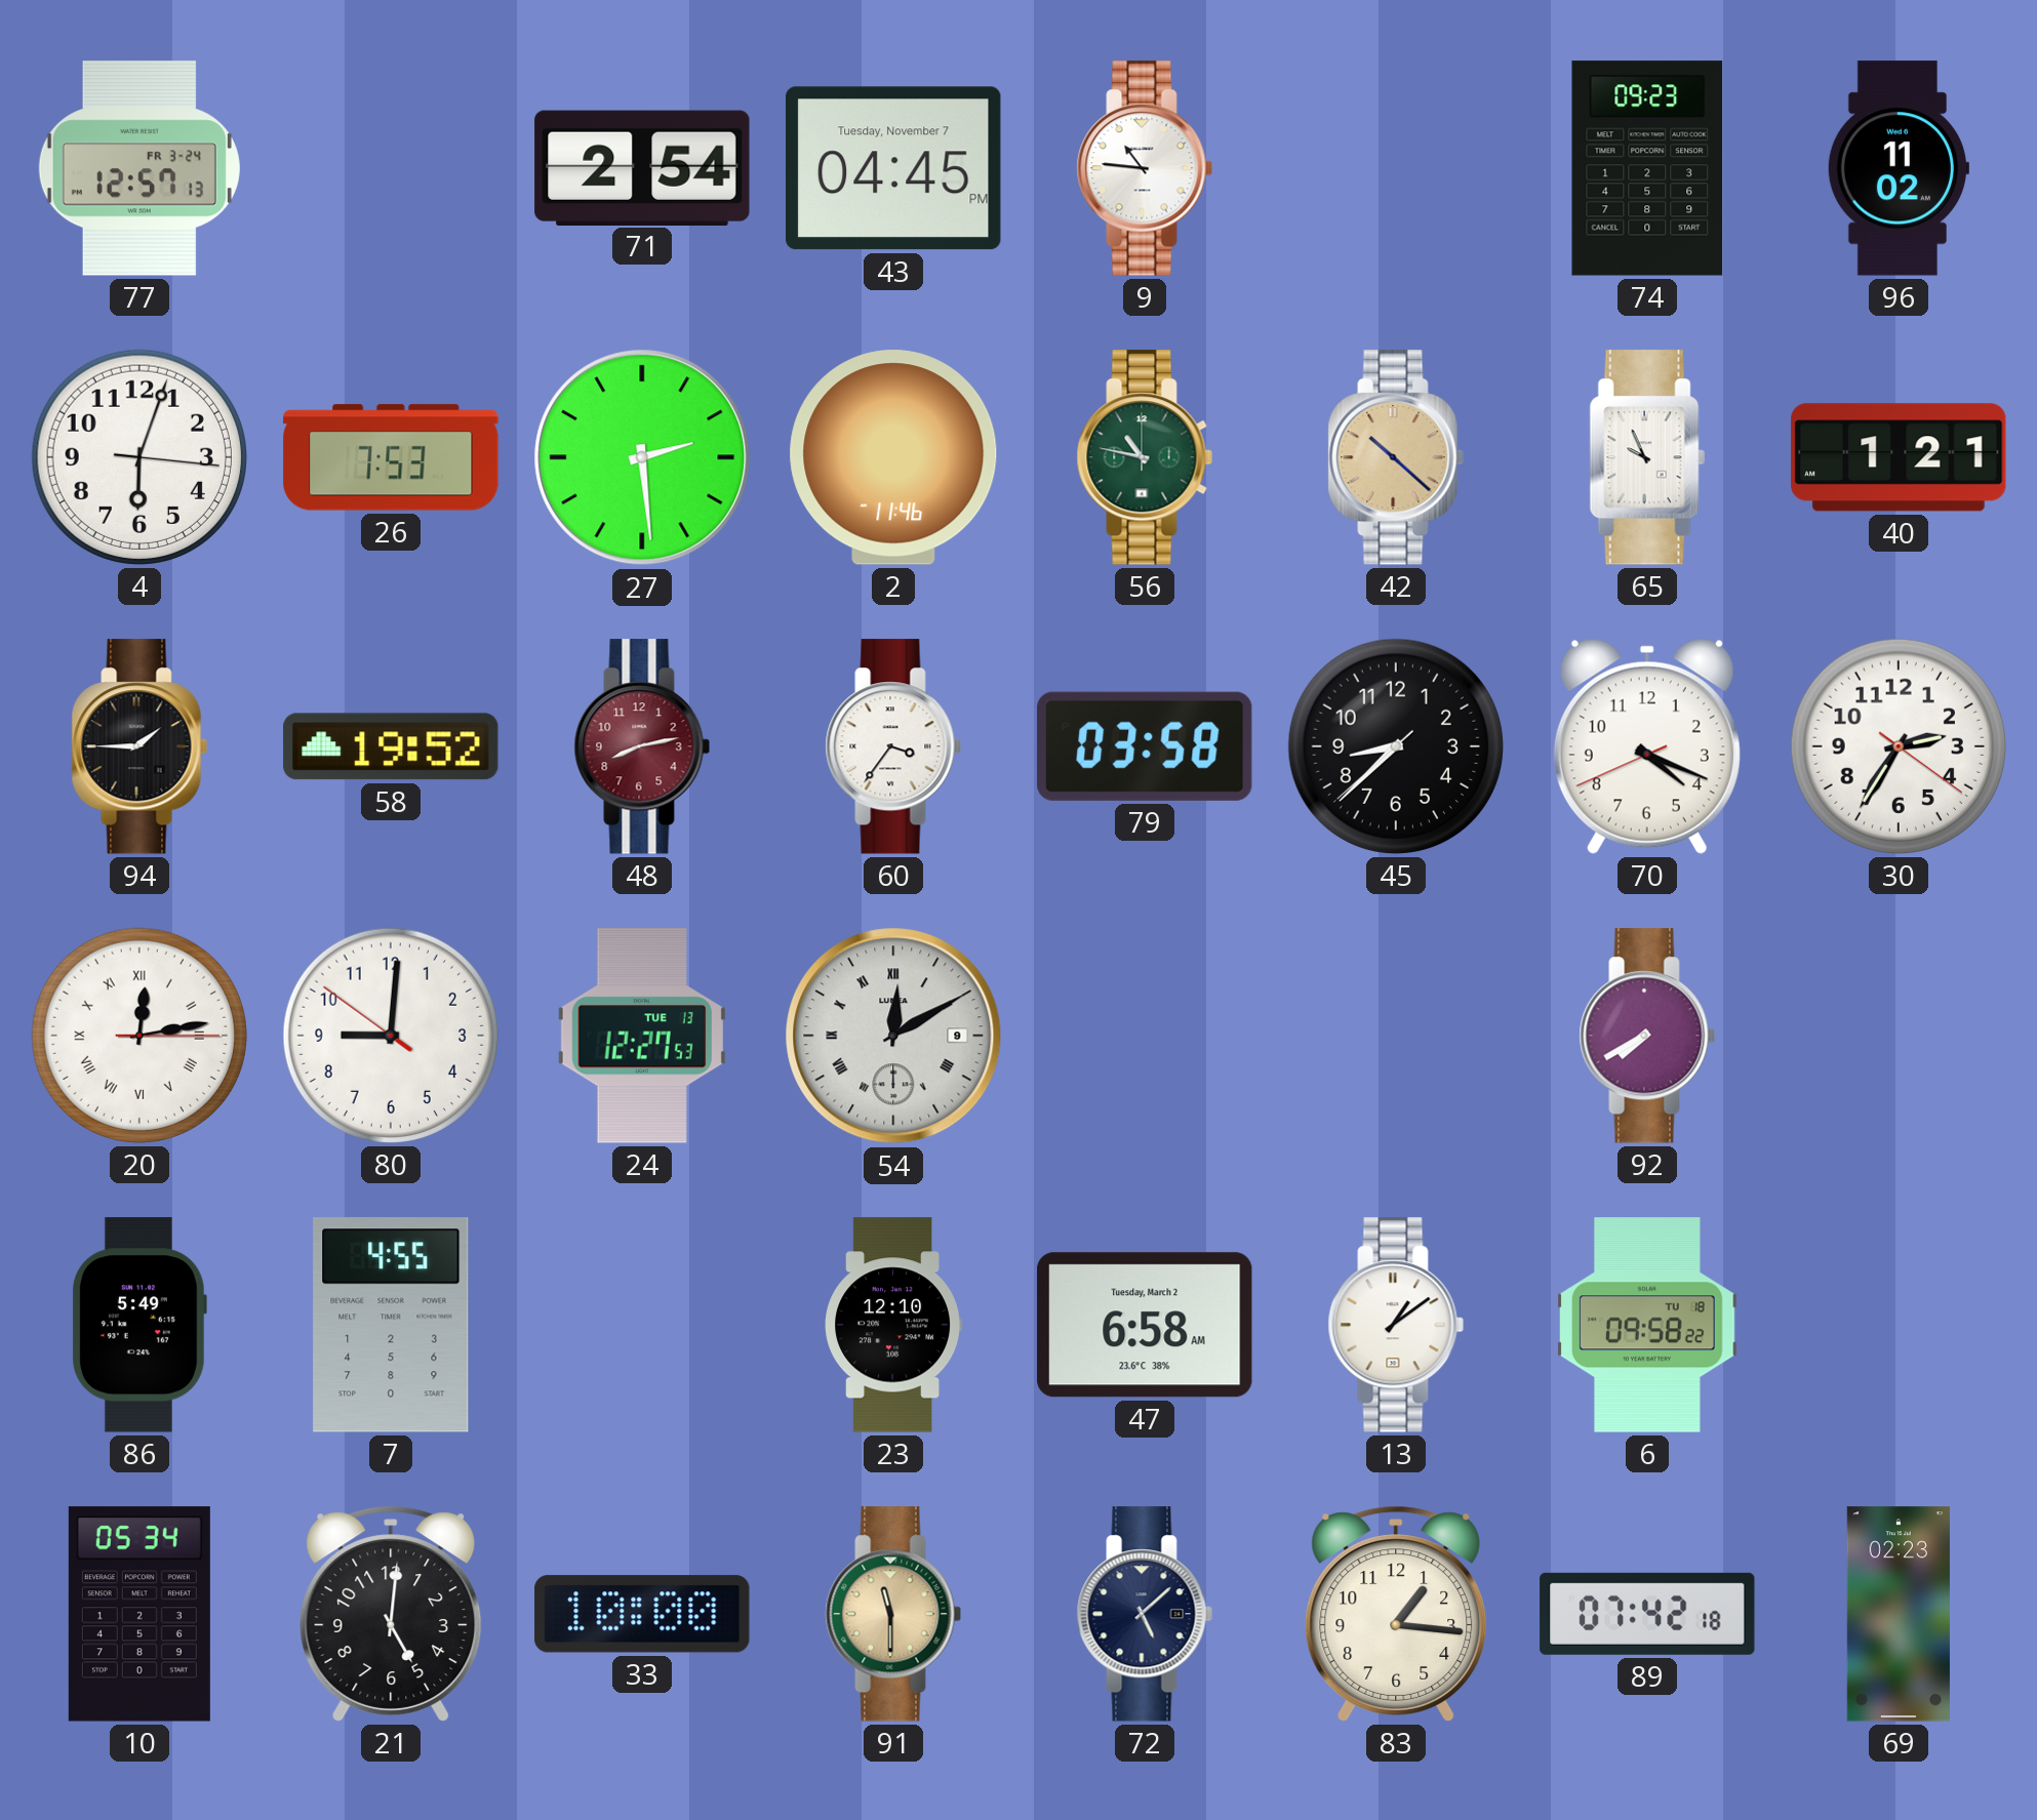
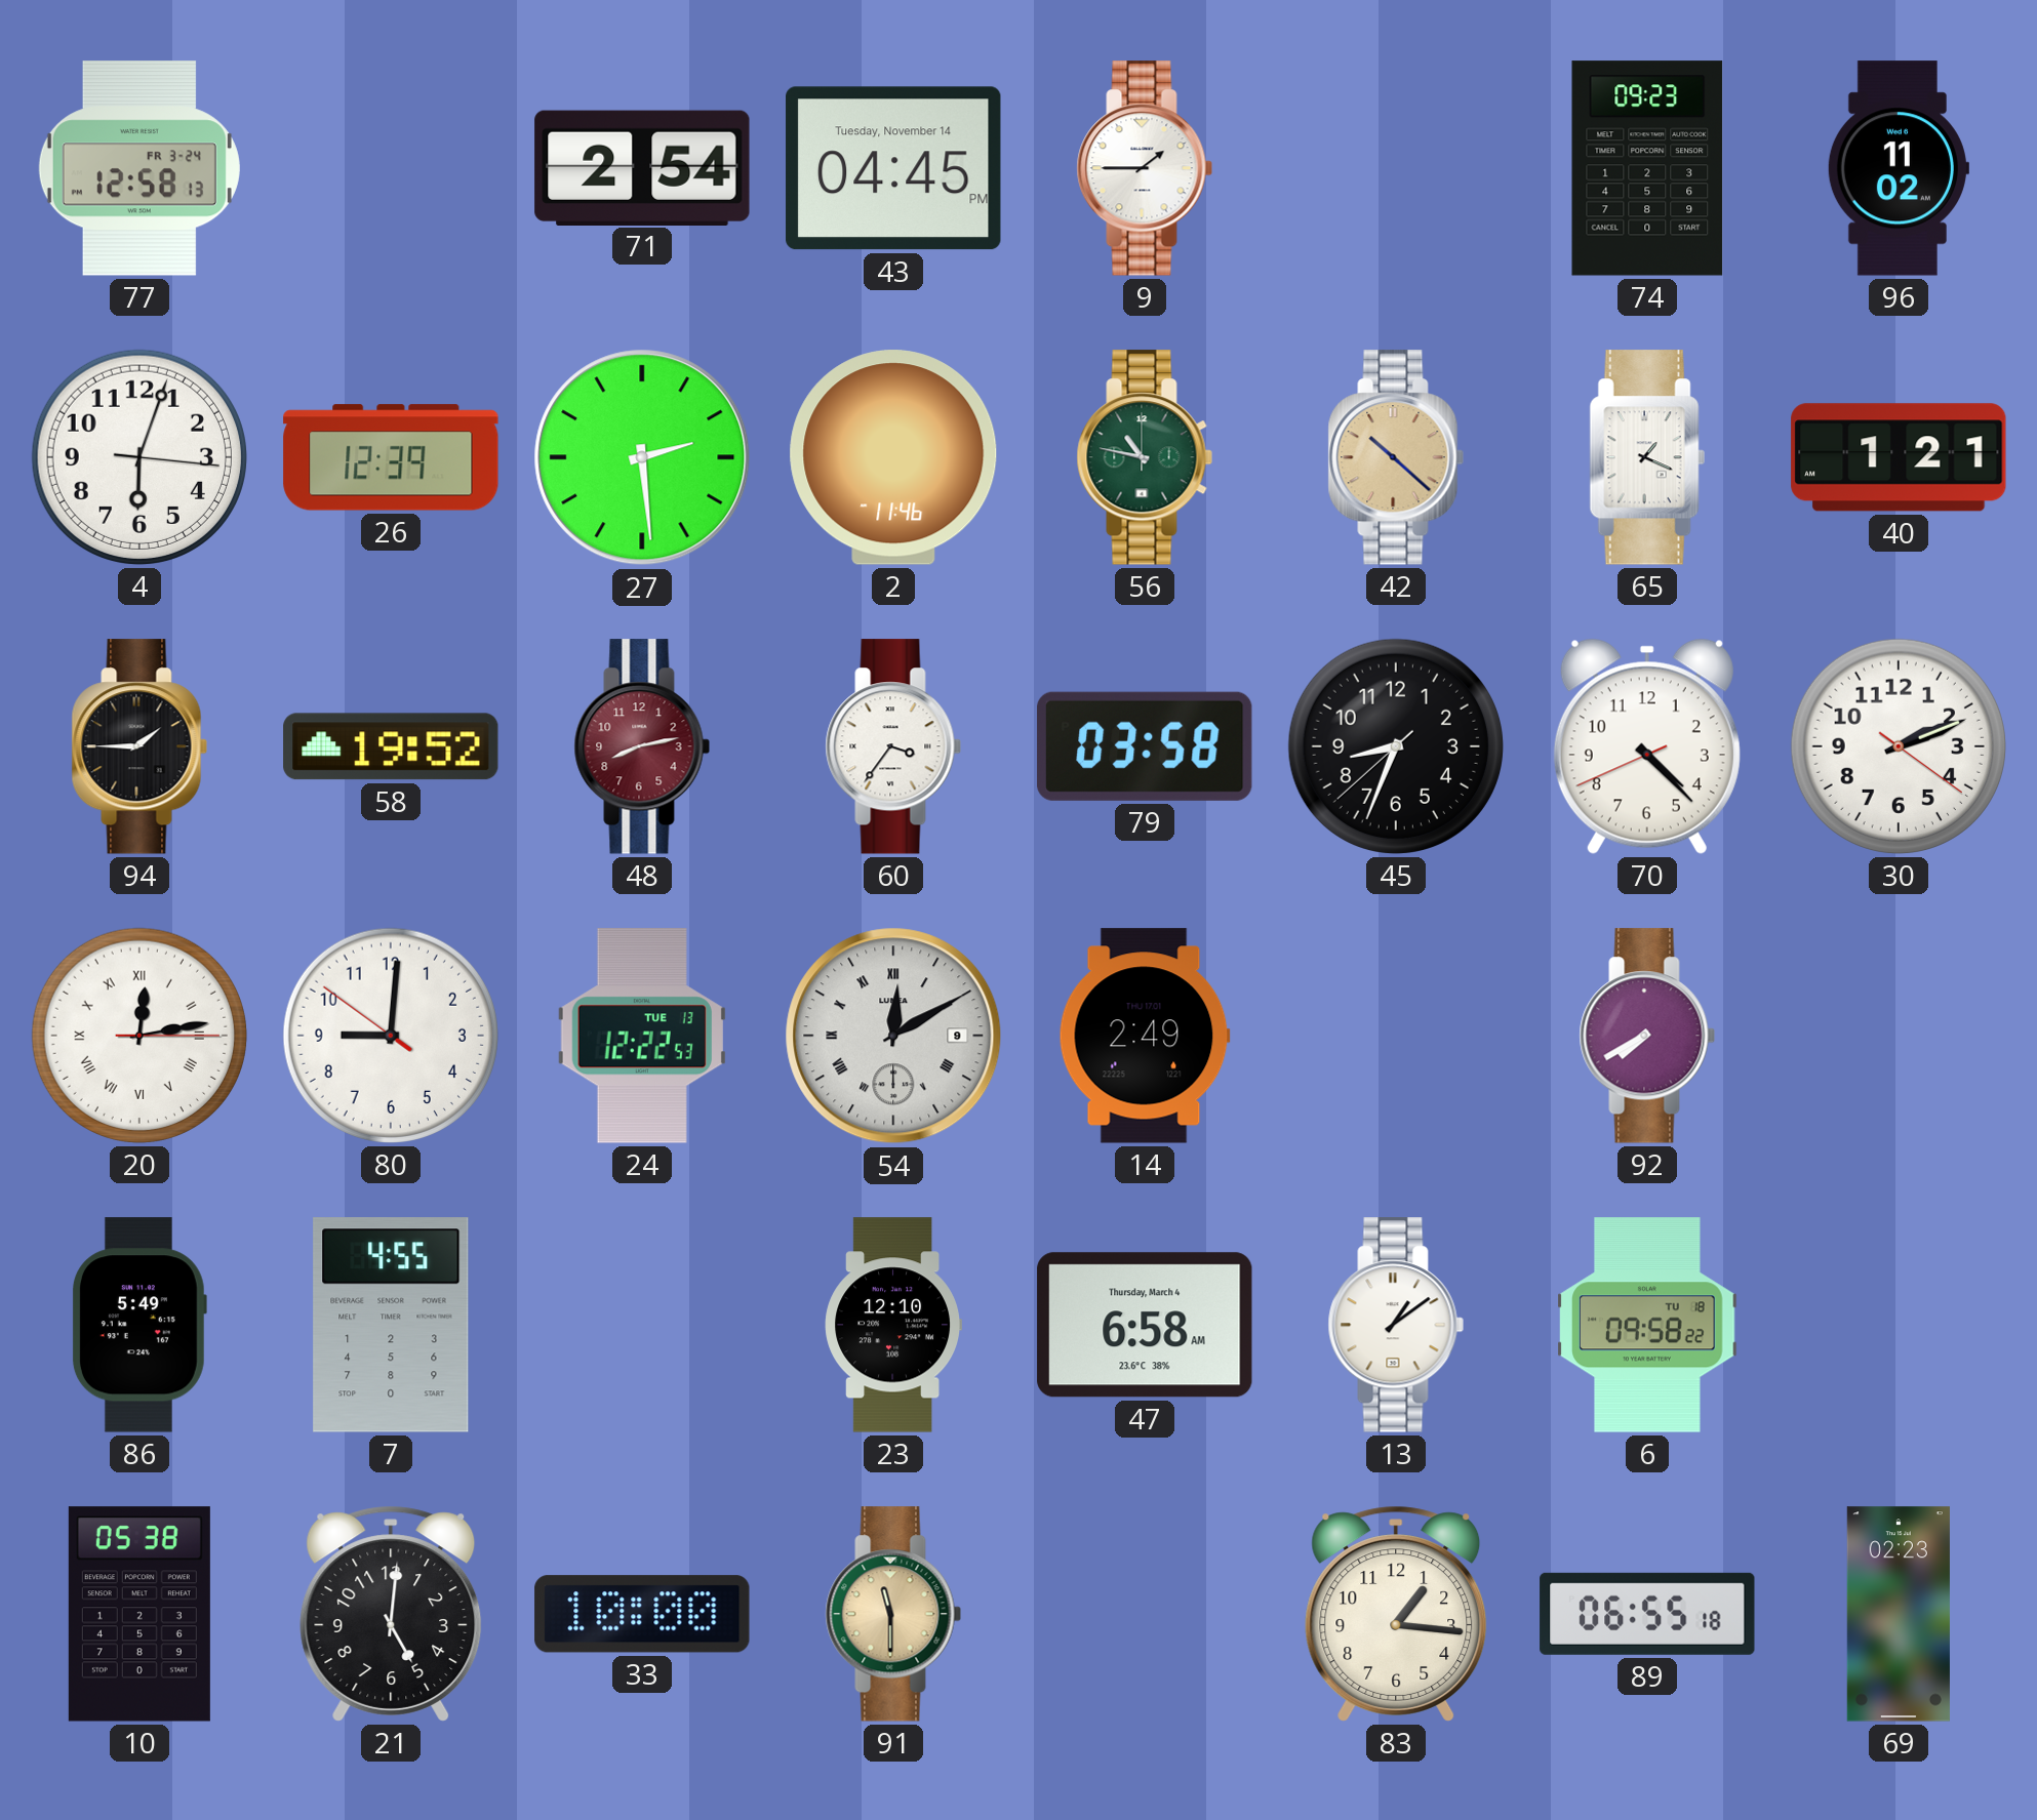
77: 12:57 -> 12:58 (139, 168)
43 date: Tuesday, November 7 -> Tuesday, November 14 (893, 168)
9: 10:46 -> 1:45 (1145, 168)
26: 7:53 -> 12:39 (391, 457)
65: 9:56 -> 1:19 (1647, 457)
45: 8:37 -> 8:33 (1396, 746)
70: 4:18 -> 4:22 (1647, 746)
30: 2:35 -> 2:11 (1899, 746)
24: 12:27 -> 12:22 (642, 1036)
14: none -> 2:49 (1145, 1036)
47 date: Tuesday, March 2 -> Thursday, March 4 (1145, 1325)
10: 05:34 -> 05:38 (139, 1614)
72: 5:08 -> none (1145, 1614)
89: 07:42 -> 06:55 (1647, 1614)
